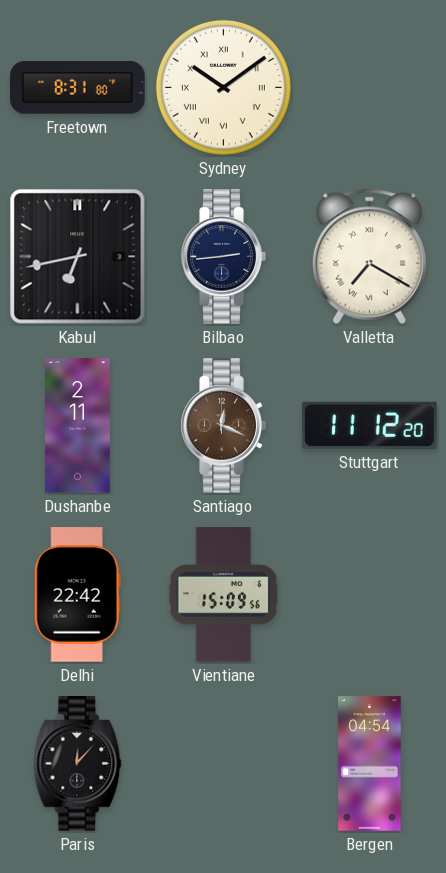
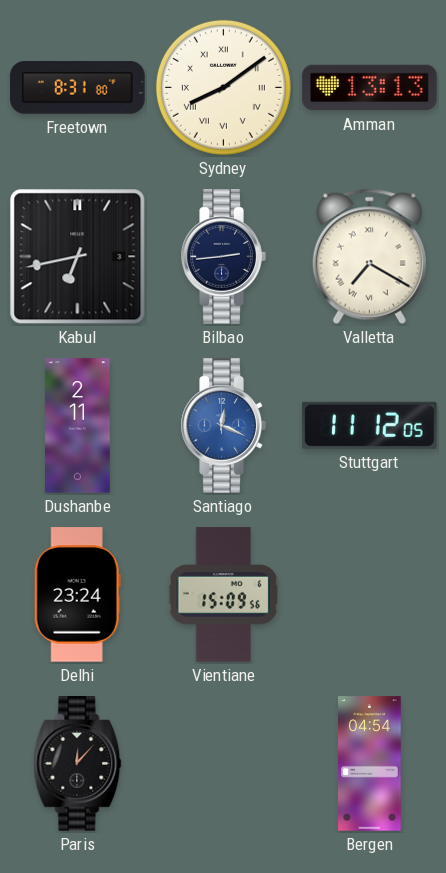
Sydney: 10:09 -> 8:09 (223, 87)
Amman: none -> 13:13 (370, 88)
Santiago dial: brown -> blue (223, 426)
Stuttgart: 11:12:20 -> 11:12:05 (370, 425)
Delhi: 22:42 -> 23:24 (77, 595)
